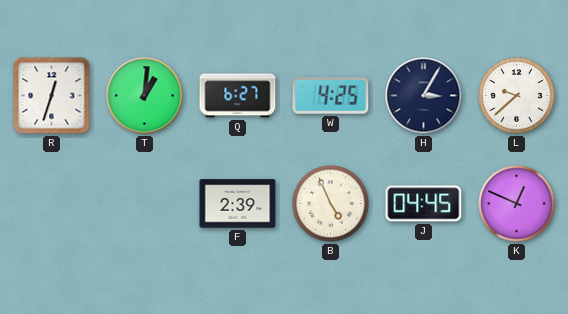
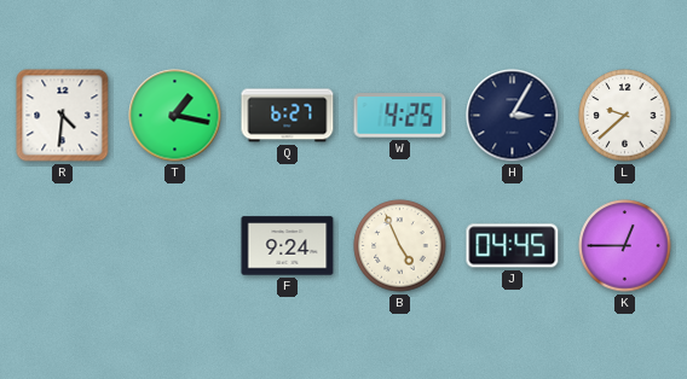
R: 12:33 -> 4:31 (63, 116)
T: 1:01 -> 1:17 (175, 116)
F: 2:39 -> 9:24 (288, 246)
K: 12:49 -> 12:45 (625, 246)
